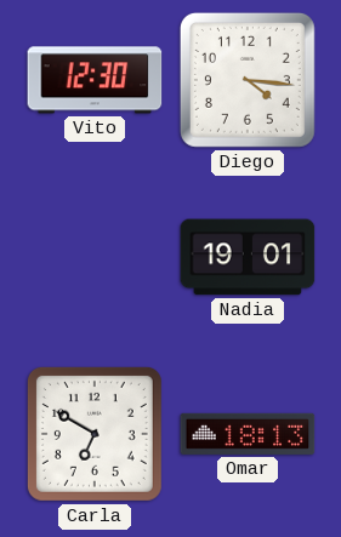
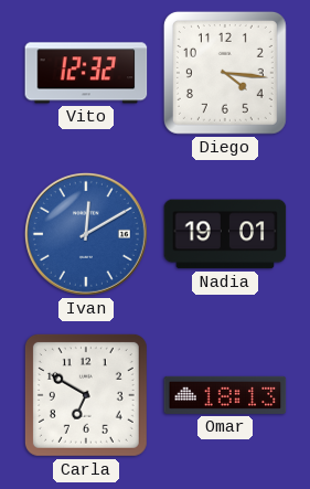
Vito: 12:30 -> 12:32 (86, 73)
Ivan: none -> 12:10 (86, 234)
